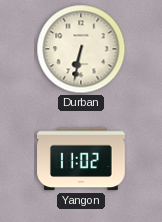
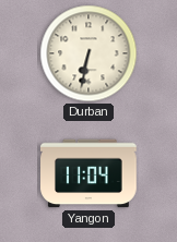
Yangon: 11:02 -> 11:04 (90, 173)
